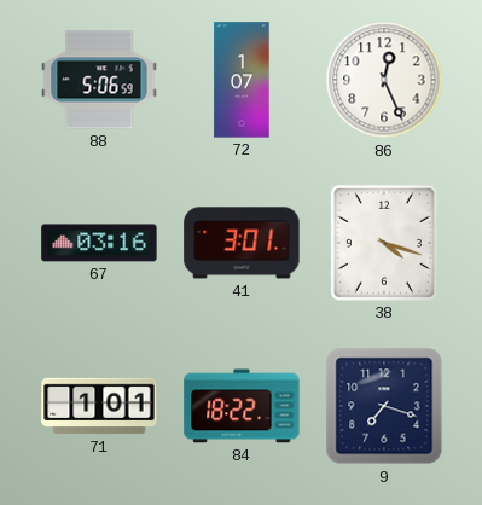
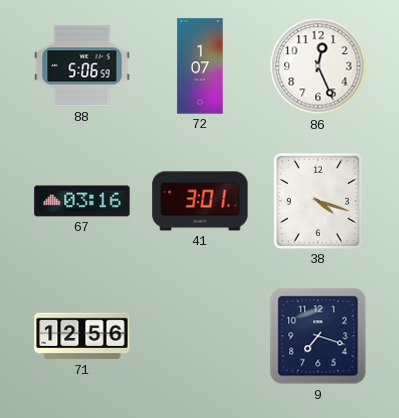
71: 1:01 -> 12:56 (82, 336)
84: 18:22 -> none (242, 406)
